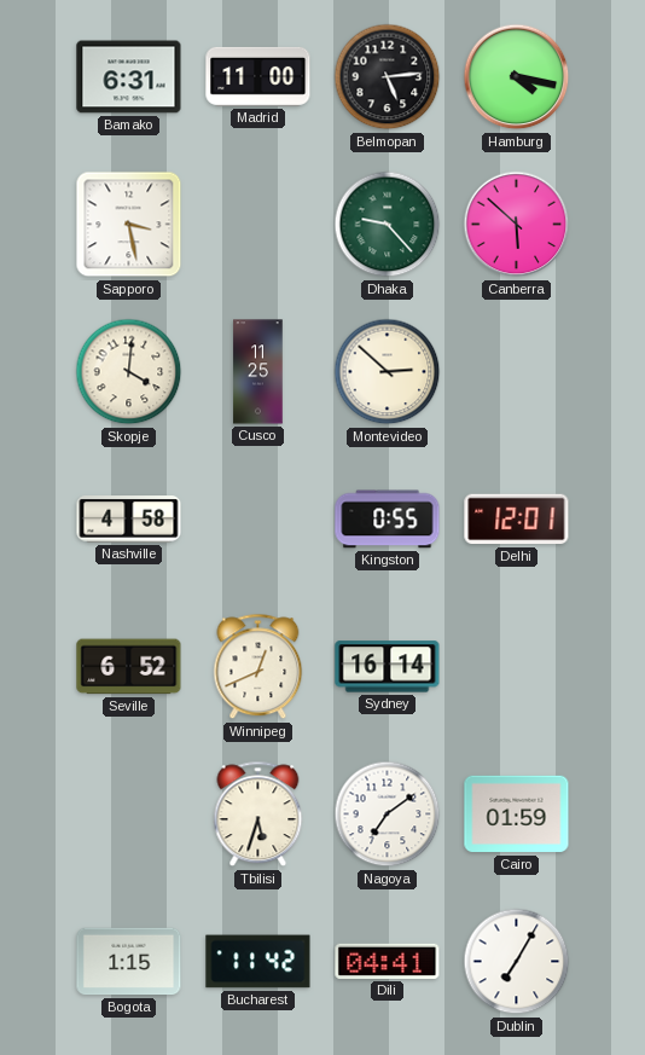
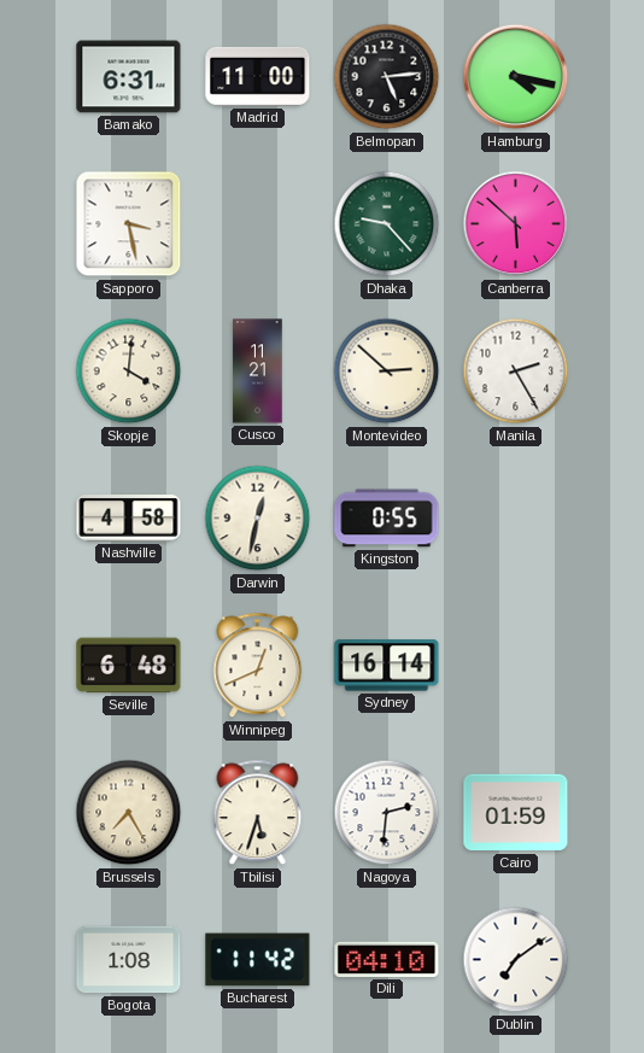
Cusco: 11:25 -> 11:21 (258, 372)
Manila: none -> 2:25 (516, 372)
Darwin: none -> 12:32 (258, 519)
Delhi: 12:01 -> none (517, 520)
Seville: 6:52 -> 6:48 (129, 666)
Brussels: none -> 7:25 (129, 813)
Nagoya: 7:09 -> 2:31 (387, 813)
Bogota: 1:15 -> 1:08 (129, 960)
Dili: 04:41 -> 04:10 (387, 959)
Dublin: 7:05 -> 7:09 (516, 960)
